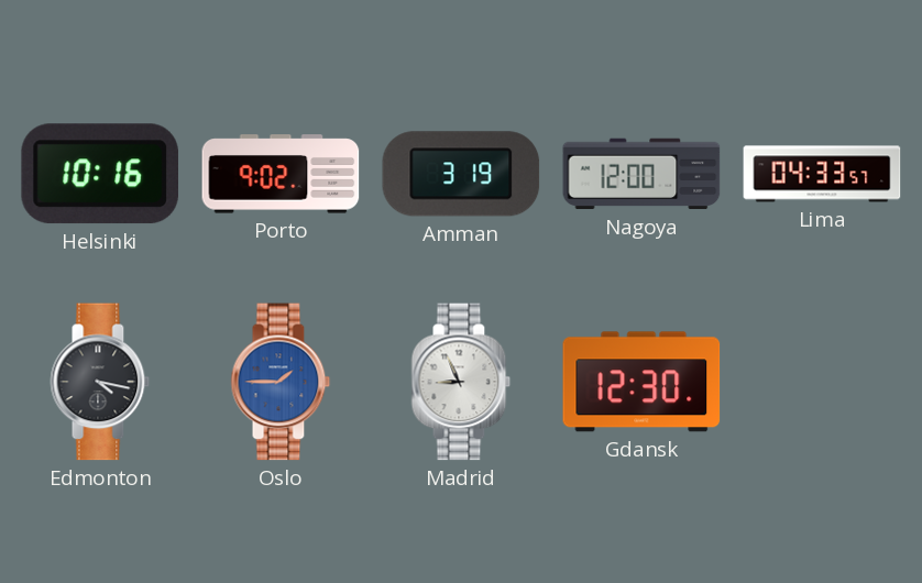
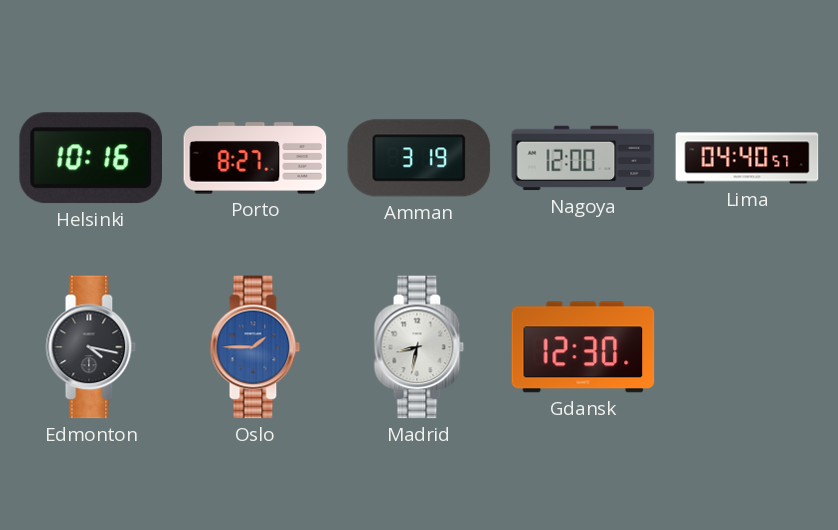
Porto: 9:02 -> 8:27 (255, 158)
Lima: 04:33 -> 04:40 (747, 158)
Madrid: 8:56 -> 8:32 (419, 347)
